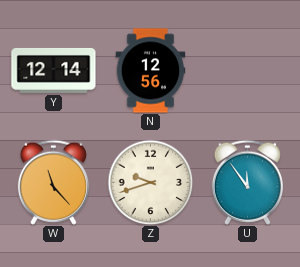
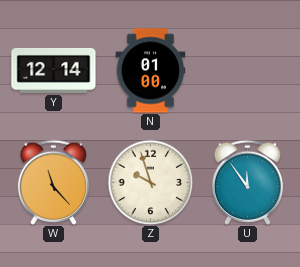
N: 12:56 -> 01:00 (151, 71)
Z: 9:42 -> 9:57 (150, 182)
